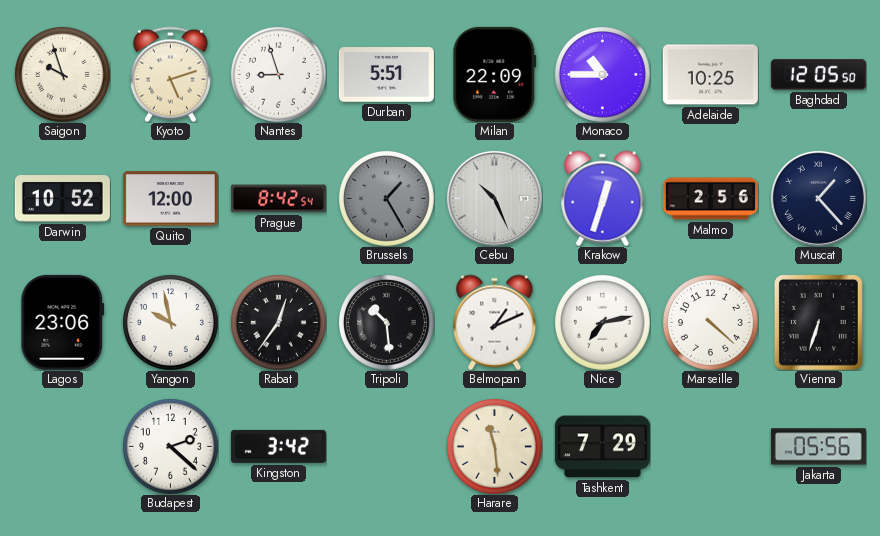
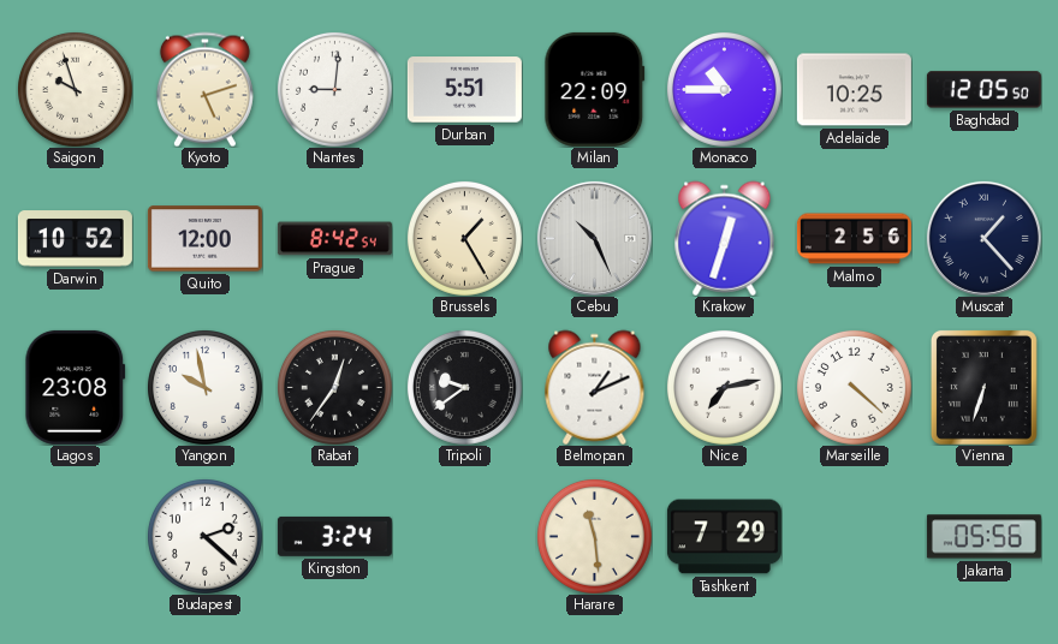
Nantes: 8:57 -> 9:01 (334, 89)
Brussels dial: grey -> cream (464, 238)
Lagos: 23:06 -> 23:08 (76, 387)
Tripoli: 10:29 -> 9:39 (464, 387)
Kingston: 3:42 -> 3:24 (334, 536)
